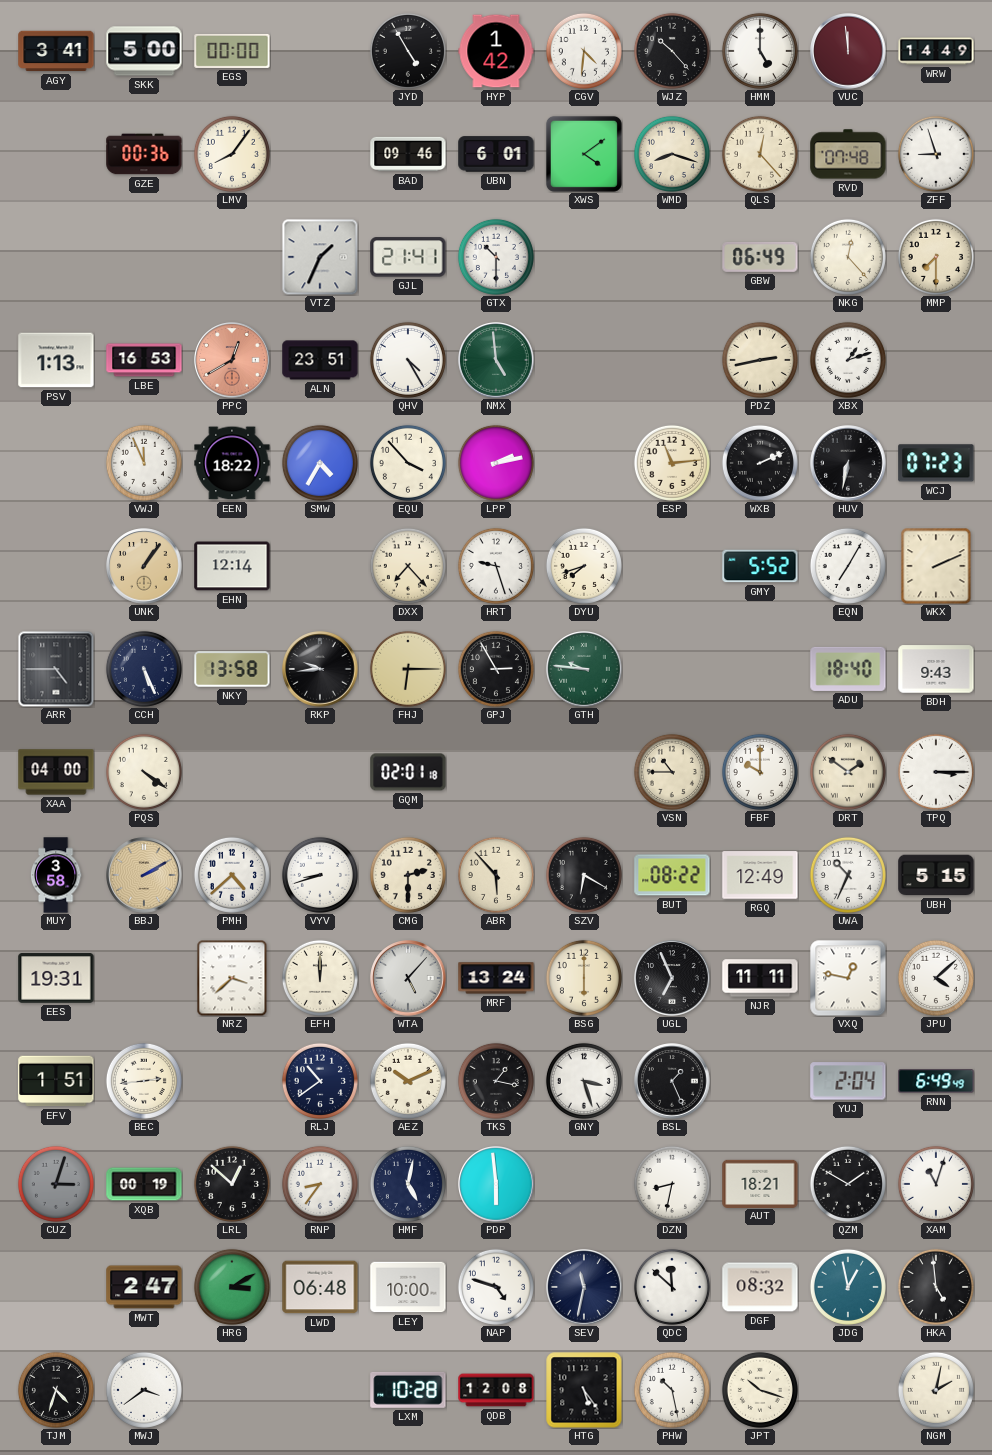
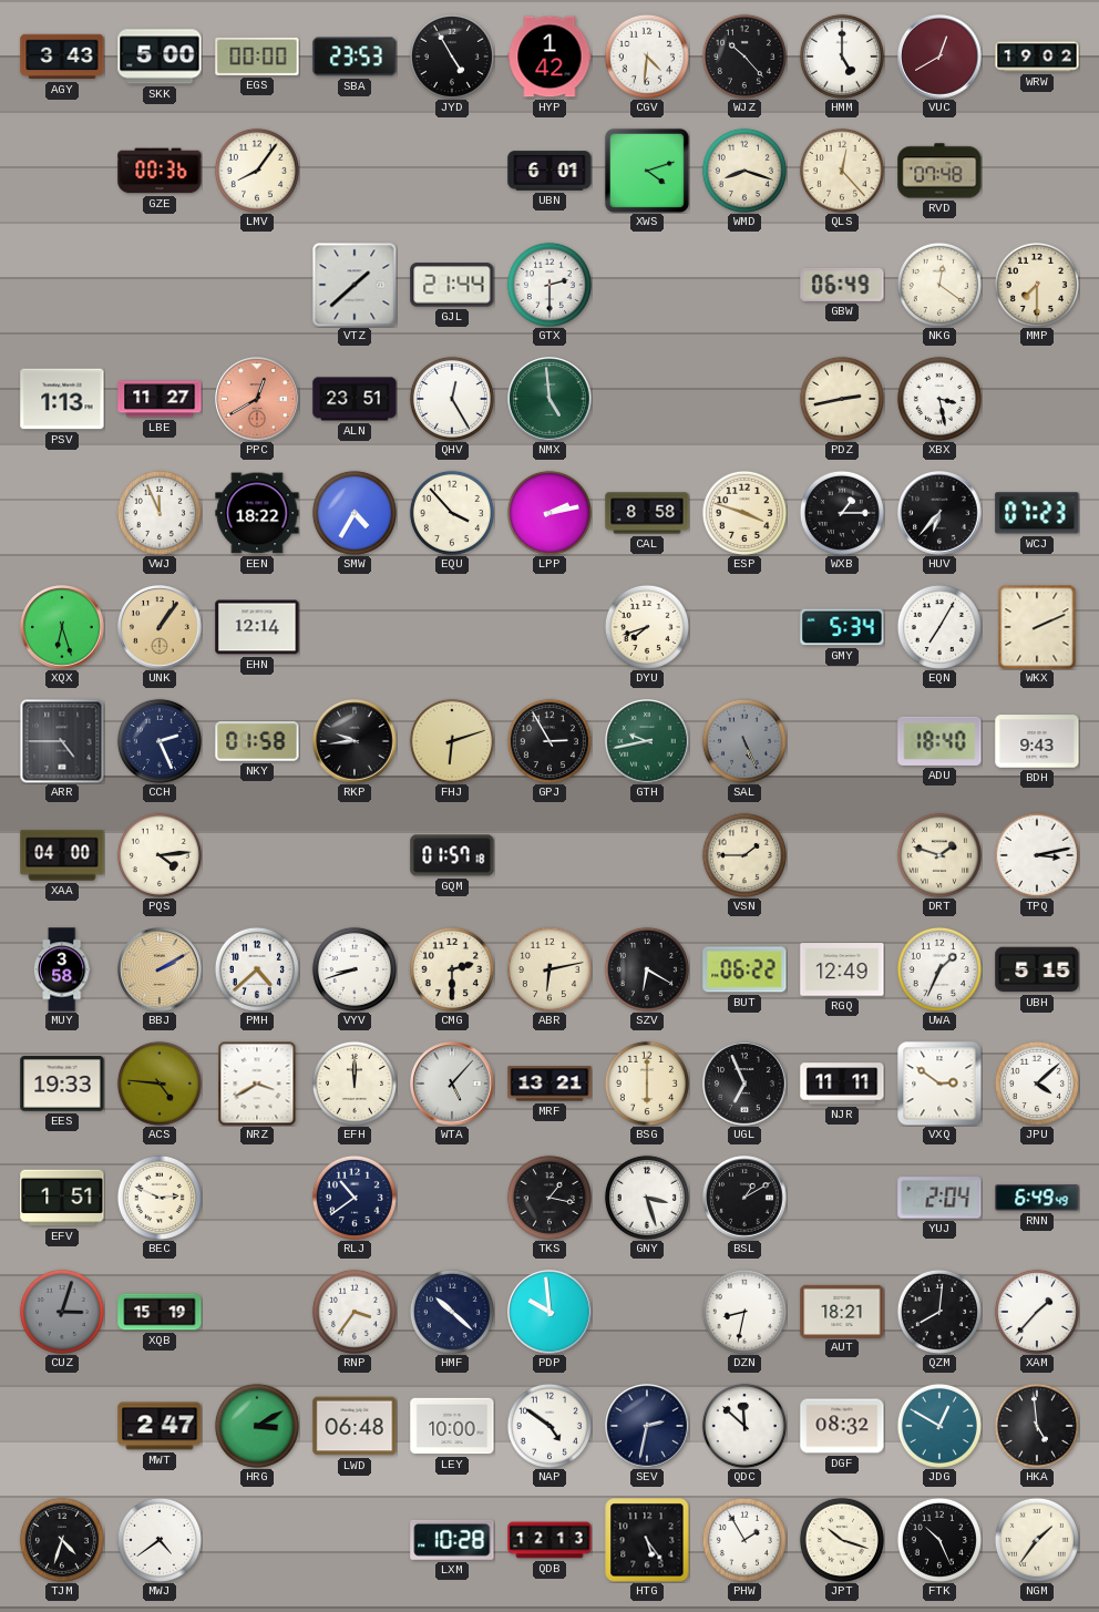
AGY: 3:41 -> 3:43 (62, 57)
SBA: none -> 23:53 (355, 57)
VUC: 11:59 -> 12:40 (939, 57)
WRW: 14:49 -> 19:02 (1037, 57)
BAD: 09:46 -> none (408, 154)
XWS: 4:09 -> 4:12 (647, 171)
ZFF: 8:57 -> none (936, 154)
VTZ: 1:34 -> 1:38 (355, 285)
GJL: 21:41 -> 21:44 (452, 285)
GTX: 10:30 -> 2:30 (549, 285)
NKG: 12:23 -> 12:21 (939, 285)
LBE: 16:53 -> 11:27 (160, 399)
QHV: 4:25 -> 12:25 (452, 399)
XBX: 1:12 -> 3:28 (939, 399)
CAL: none -> 8:58 (647, 513)
ESP: 11:14 -> 3:48 (744, 513)
WXB: 2:11 -> 1:15 (842, 513)
HUV: 6:32 -> 6:37 (939, 513)
XQX: none -> 6:27 (62, 627)
DXX: 7:23 -> none (408, 566)
HRT: 9:27 -> none (496, 566)
GMY: 5:52 -> 5:34 (842, 627)
CCH: 5:26 -> 2:26 (160, 741)
NKY: 13:58 -> 01:58 (257, 741)
FHJ: 6:15 -> 6:12 (452, 741)
GTH: 9:46 -> 9:43 (647, 741)
SAL: none -> 5:26 (744, 741)
PQS: 4:21 -> 4:14 (160, 855)
GQM: 02:01 -> 01:57 (452, 855)
VSN: 10:45 -> 1:45 (744, 855)
FBF: 10:00 -> none (760, 772)
DRT: 1:51 -> 1:48 (939, 855)
TPQ: 3:15 -> 3:13 (1037, 855)
ABR: 5:53 -> 6:13 (549, 969)
BUT: 08:22 -> 06:22 (744, 969)
UWA: 10:34 -> 1:34 (939, 969)
EES: 19:31 -> 19:33 (62, 1084)
ACS: none -> 4:46 (160, 1084)
NRZ: 3:38 -> 3:40 (257, 1084)
MRF: 13:24 -> 13:21 (549, 1084)
VXQ: 12:47 -> 2:51 (939, 1084)
BEC: 2:44 -> 2:49 (160, 1198)
AEZ: 10:11 -> none (408, 1081)
BSL: 1:26 -> 1:10 (744, 1198)
XQB: 00:19 -> 15:19 (160, 1312)
LRL: 12:52 -> none (232, 1184)
RNP: 8:36 -> 3:36 (355, 1312)
HMF: 5:02 -> 10:22 (452, 1312)
PDP: 5:59 -> 9:59 (549, 1312)
QZM: 1:50 -> 8:01 (939, 1312)
XAM: 11:03 -> 1:37 (1037, 1312)
NAP: 4:48 -> 4:51 (549, 1426)
SEV: 11:32 -> 2:32 (647, 1426)
JDG: 12:58 -> 12:50 (939, 1426)
MWJ: 3:39 -> 4:39 (160, 1540)
QDB: 12:08 -> 12:13 (549, 1540)
PHW: 10:28 -> 1:55 (744, 1540)
FTK: none -> 10:26 (939, 1540)
NGM: 2:02 -> 1:36 (1037, 1540)
